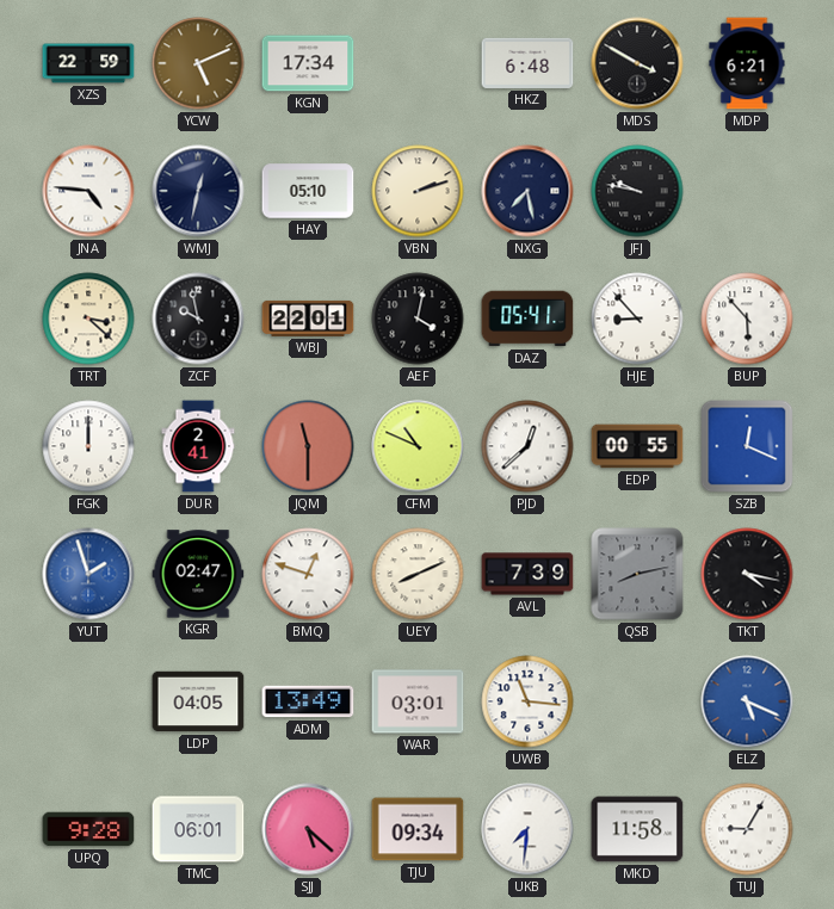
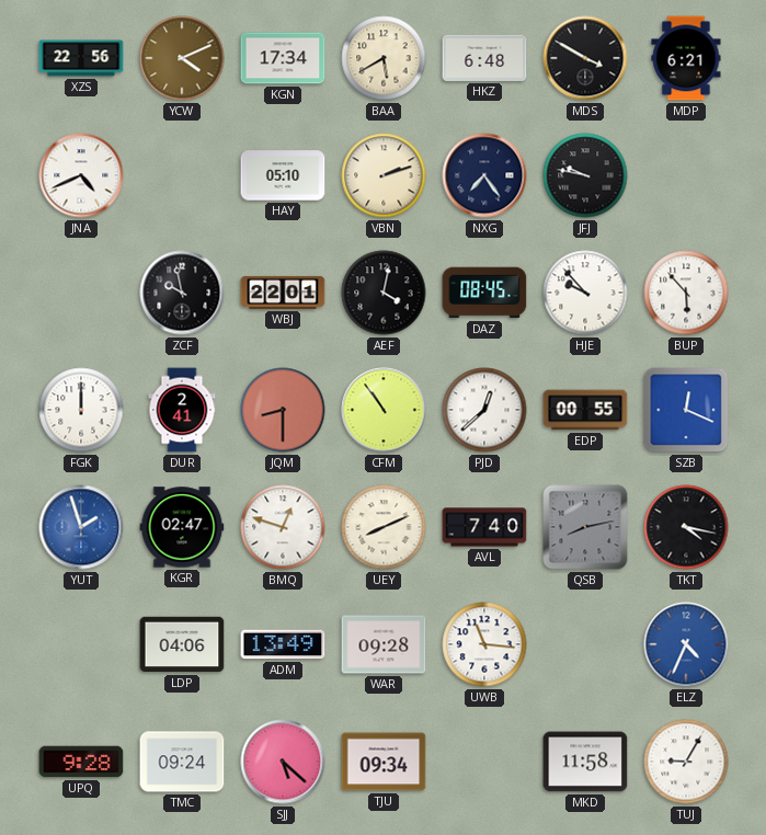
XZS: 22:59 -> 22:56 (81, 58)
YCW: 5:11 -> 4:11 (182, 58)
BAA: none -> 5:40 (384, 58)
JNA: 4:46 -> 4:41 (81, 175)
WMJ: 12:32 -> none (198, 191)
NXG: 7:28 -> 7:24 (484, 175)
TRT: 3:22 -> none (88, 319)
DAZ: 05:41 -> 08:45 (484, 293)
HJE: 8:53 -> 9:53 (585, 293)
JQM: 11:30 -> 8:30 (283, 410)
CFM: 10:49 -> 10:54 (384, 410)
AVL: 7:39 -> 7:40 (484, 527)
LDP: 04:05 -> 04:06 (182, 644)
WAR: 03:01 -> 09:28 (384, 644)
ELZ: 5:19 -> 4:34 (686, 644)
TMC: 06:01 -> 09:24 (182, 762)
UKB: 7:31 -> none (527, 829)
